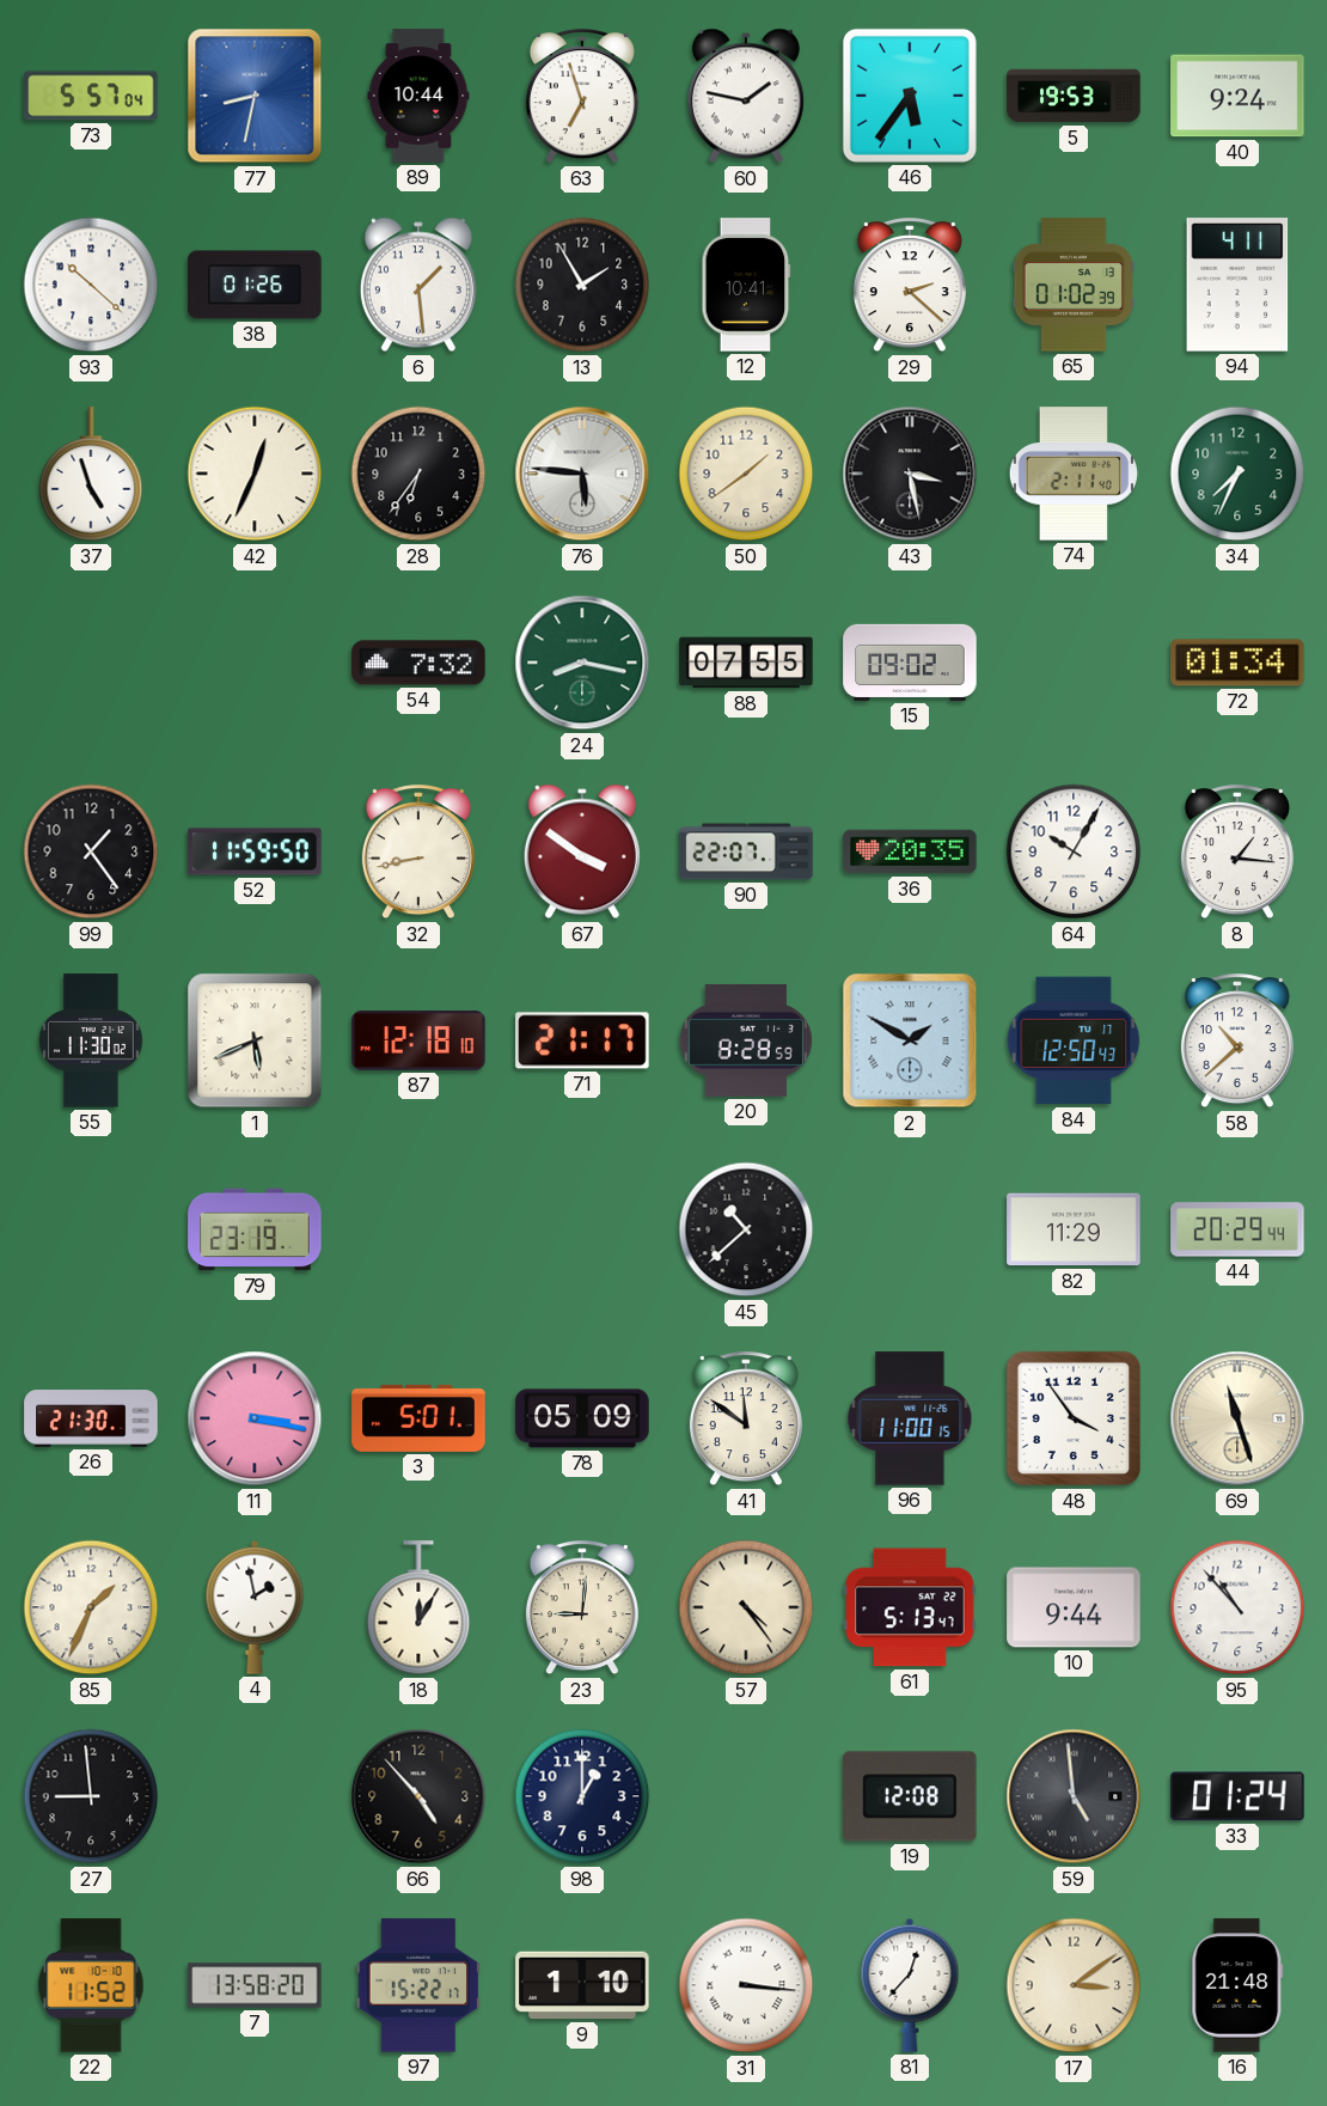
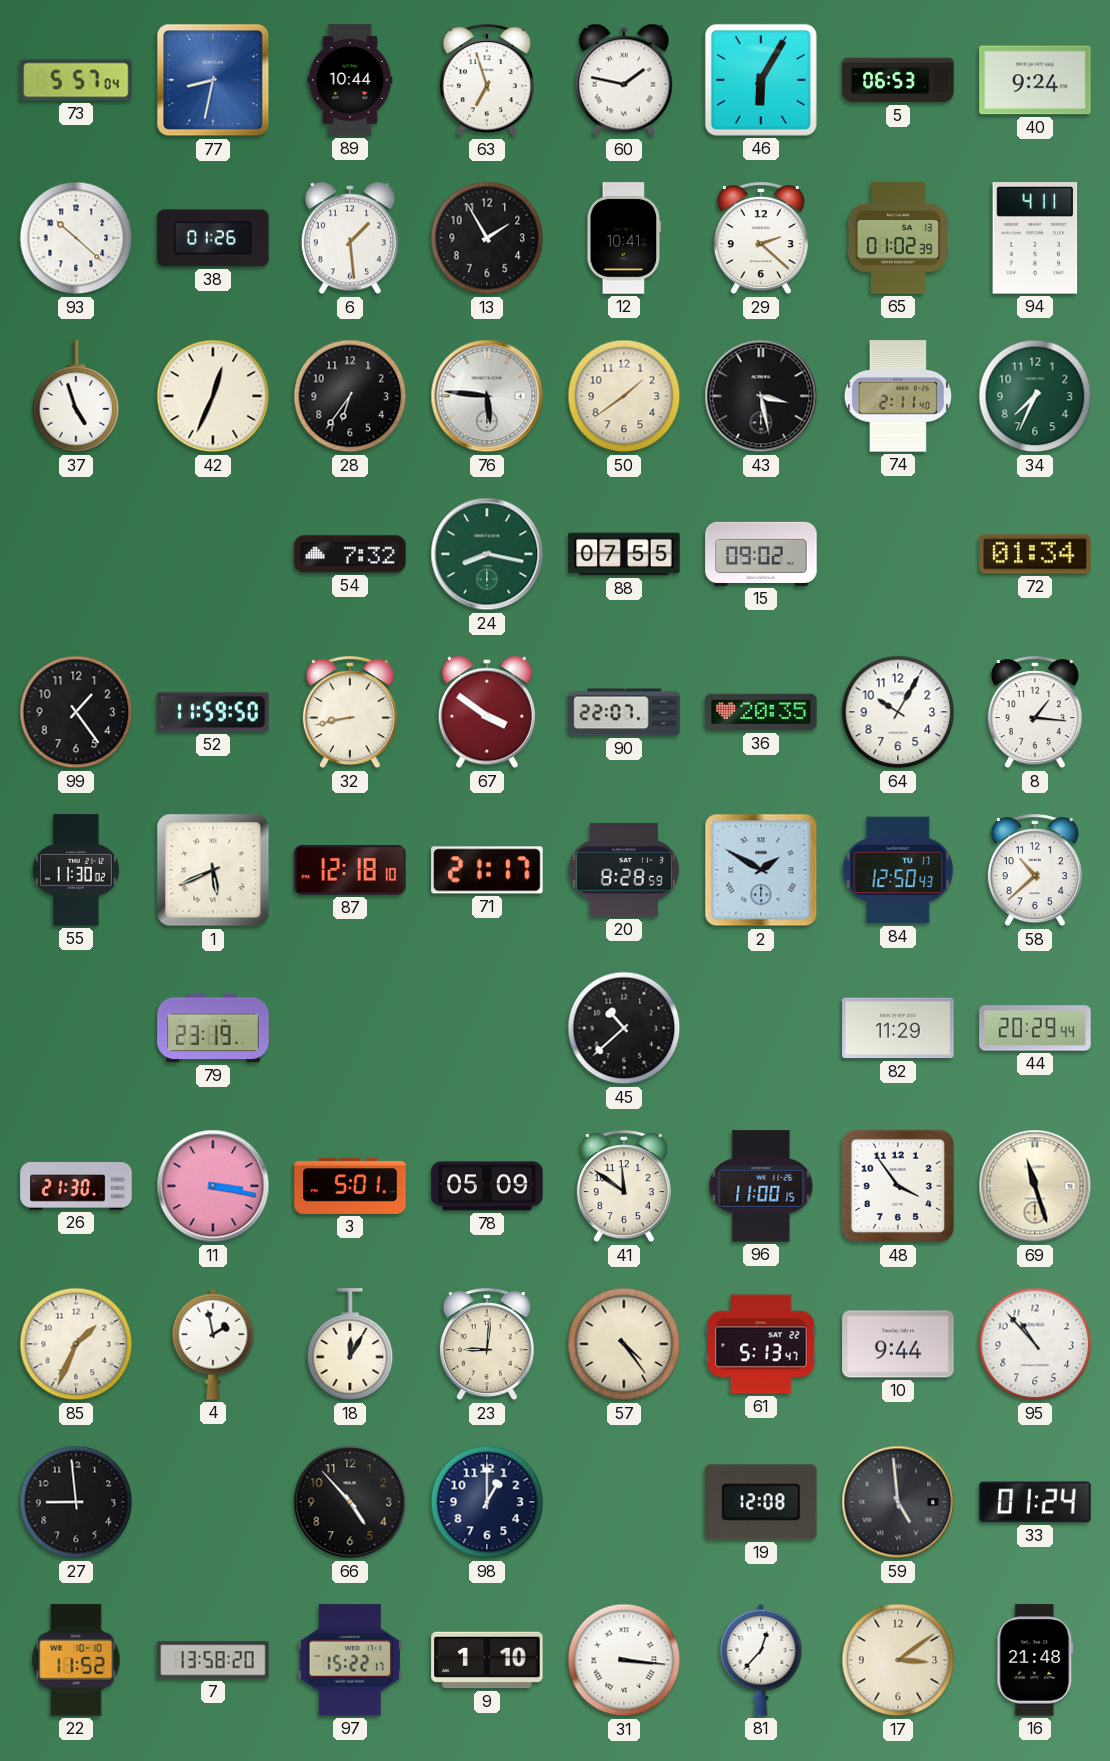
46: 5:36 -> 6:05 (761, 80)
5: 19:53 -> 06:53 (898, 80)
